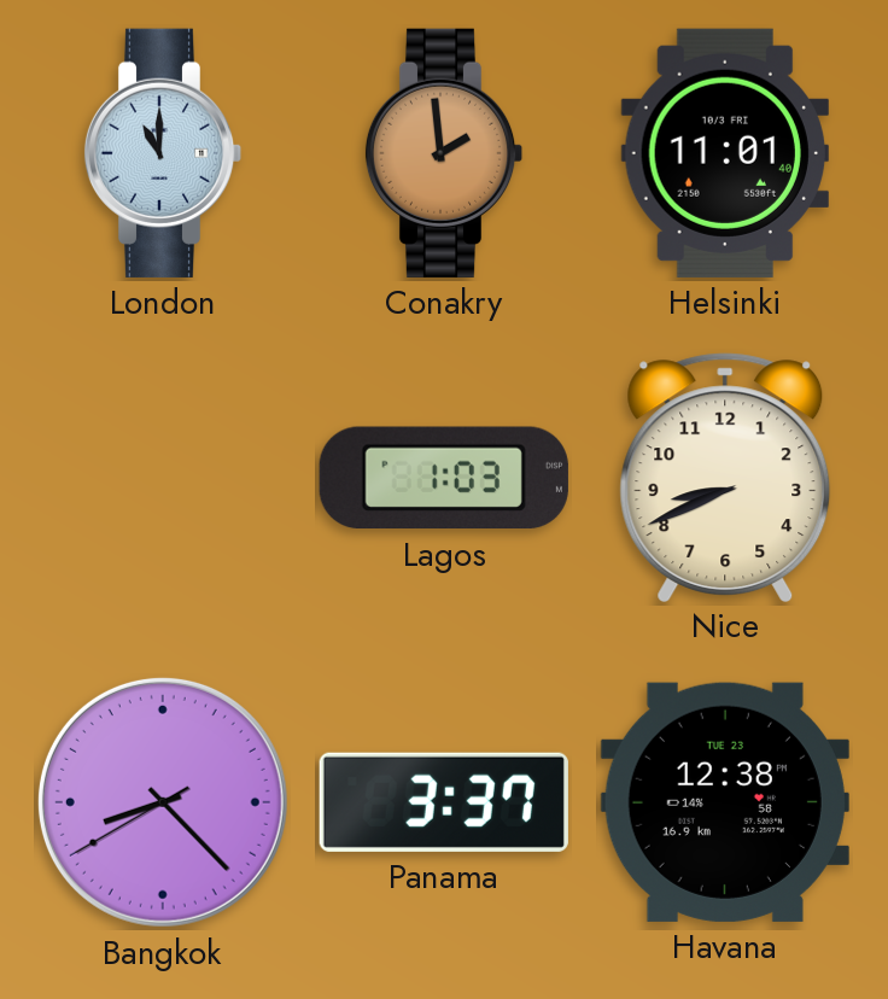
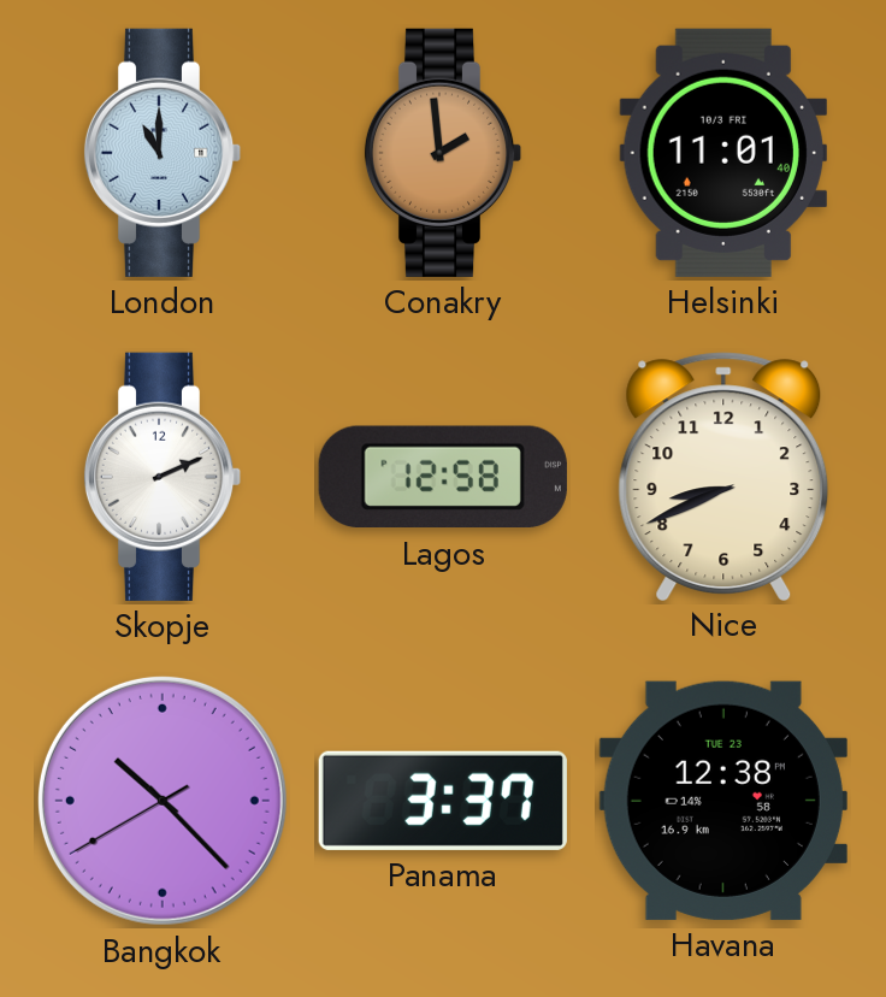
Skopje: none -> 2:11 (163, 477)
Lagos: 1:03 -> 12:58 (443, 477)
Bangkok: 8:22 -> 10:22 (163, 801)
